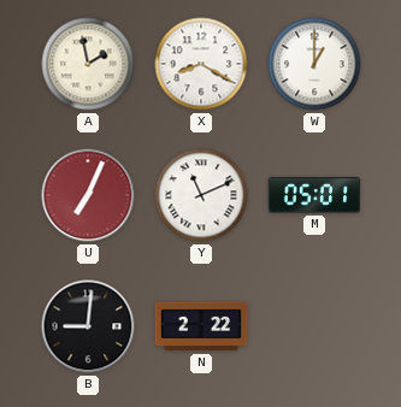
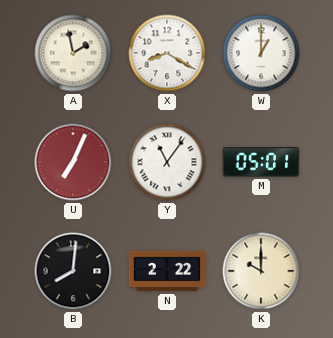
Y: 11:11 -> 11:06 (167, 162)
B: 9:01 -> 8:01 (73, 271)
K: none -> 10:00 (261, 271)
